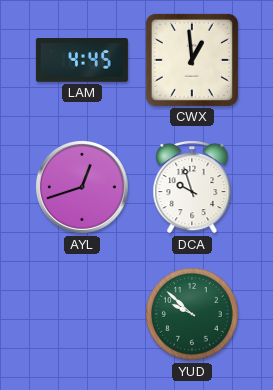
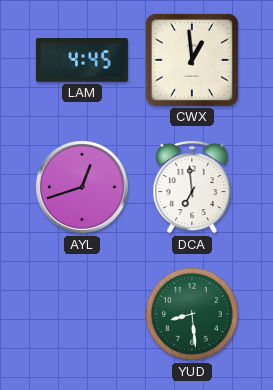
DCA: 9:57 -> 6:59 (192, 187)
YUD: 9:52 -> 8:29 (192, 314)
